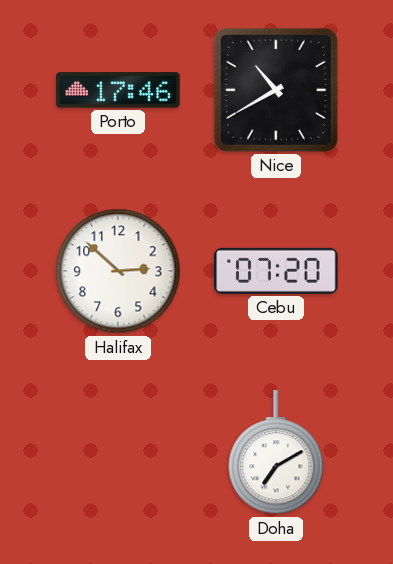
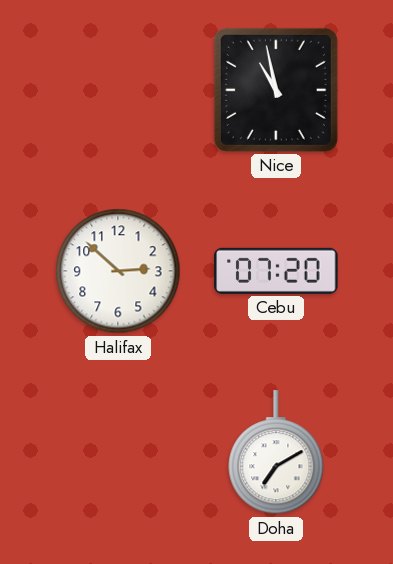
Porto: 17:46 -> none (118, 90)
Nice: 10:40 -> 10:58 (276, 90)
